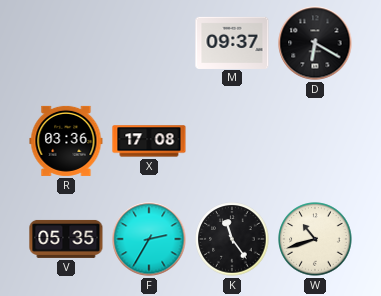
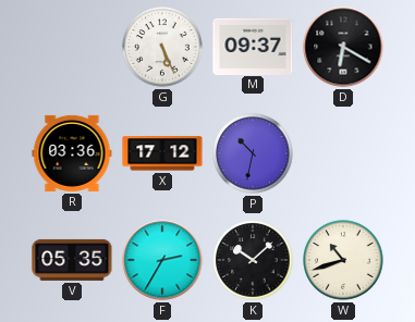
G: none -> 5:26 (162, 47)
X: 17:08 -> 17:12 (162, 153)
P: none -> 10:32 (253, 153)
K: 11:24 -> 10:08 (253, 260)
